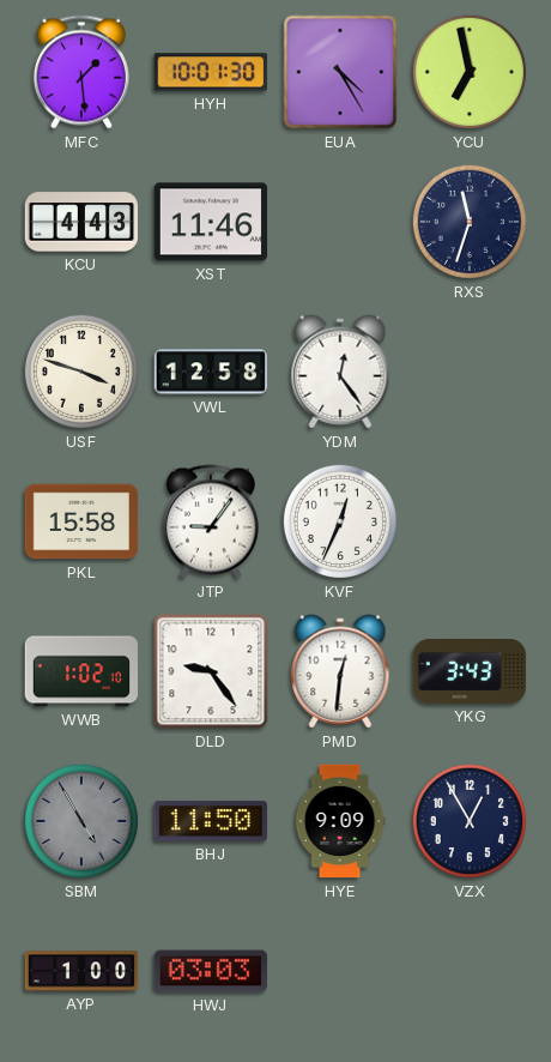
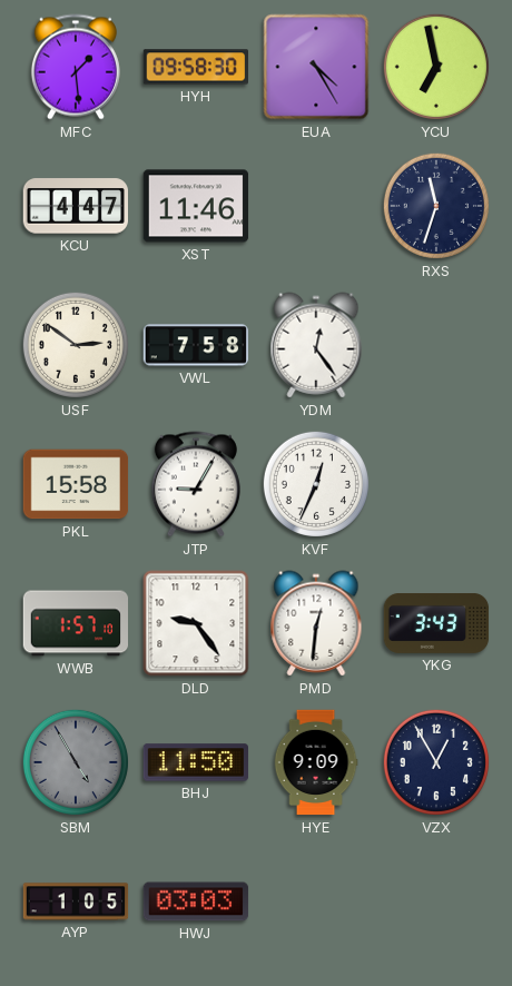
HYH: 10:01 -> 09:58 (195, 67)
KCU: 4:43 -> 4:47 (76, 206)
USF: 3:48 -> 2:51 (76, 345)
VWL: 12:58 -> 7:58 (196, 345)
JTP: 9:06 -> 9:05 (196, 484)
WWB: 1:02 -> 1:57 (76, 623)
AYP: 1:00 -> 1:05 (76, 901)
